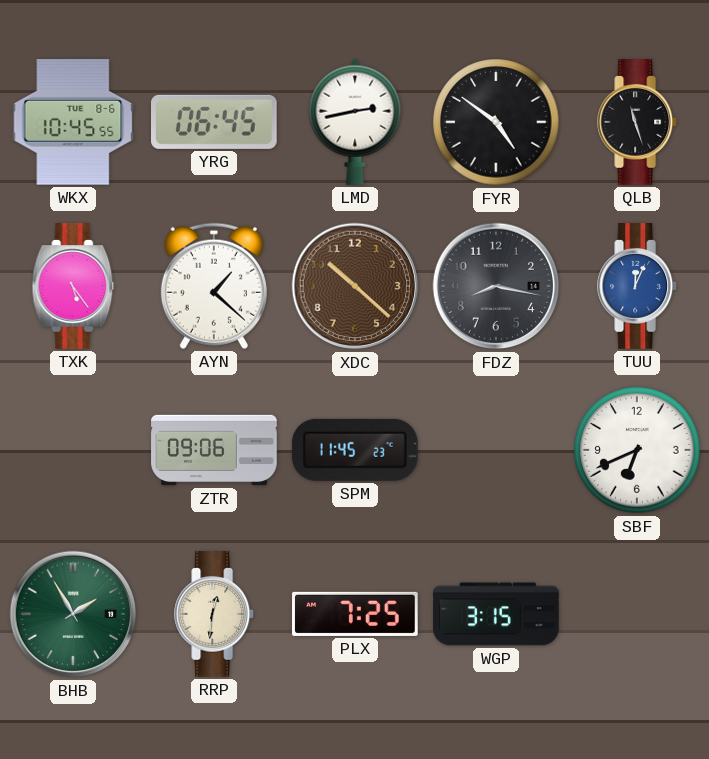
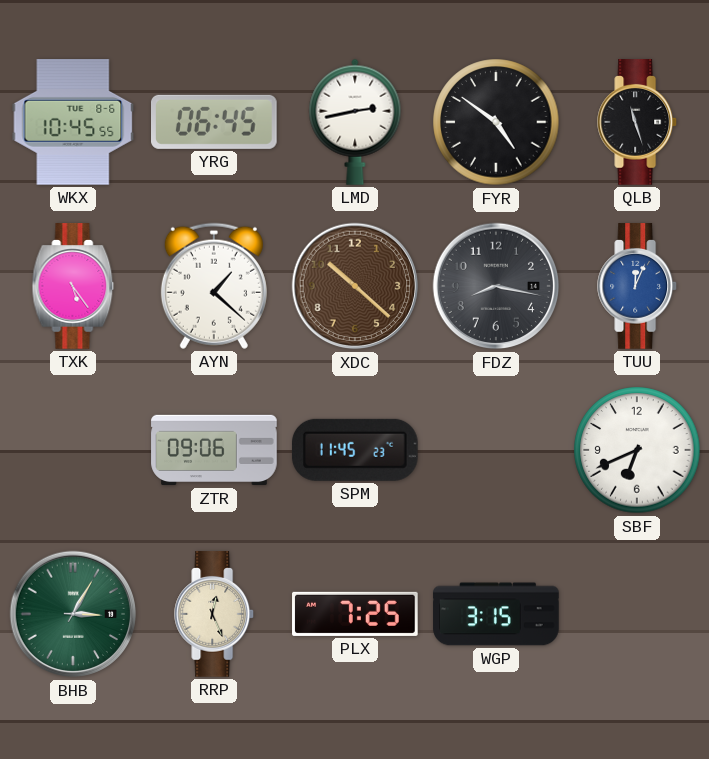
BHB: 1:55 -> 3:05 (73, 614)
RRP: 12:31 -> 12:26 (215, 614)
